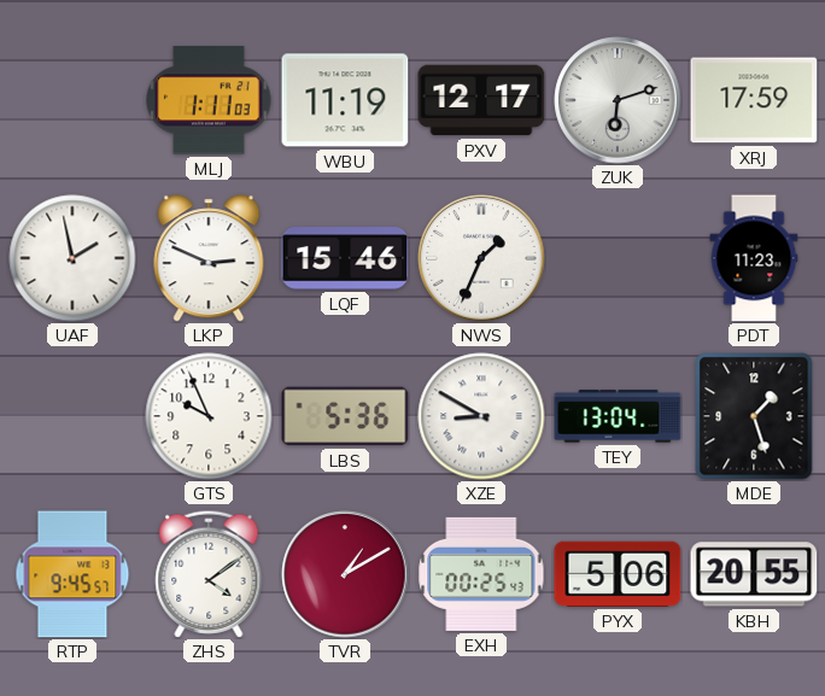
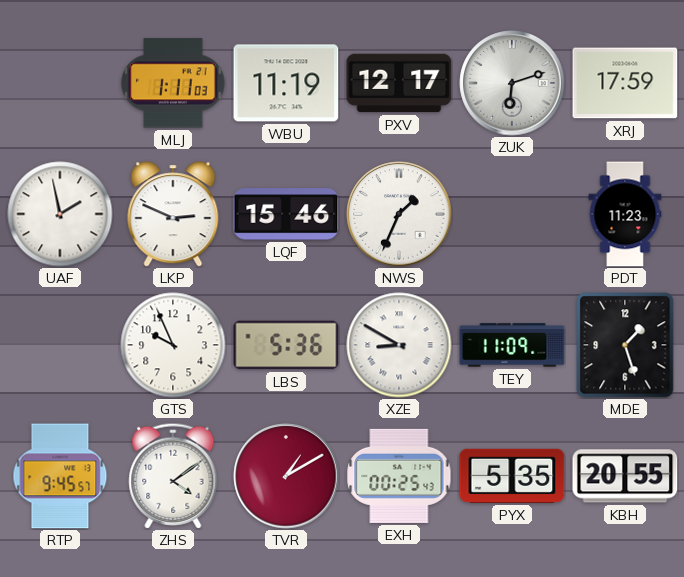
TEY: 13:04 -> 11:09 (512, 345)
PYX: 5:06 -> 5:35 (512, 476)
